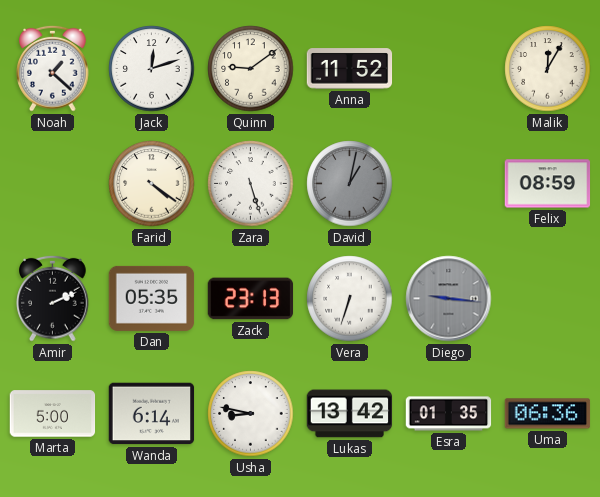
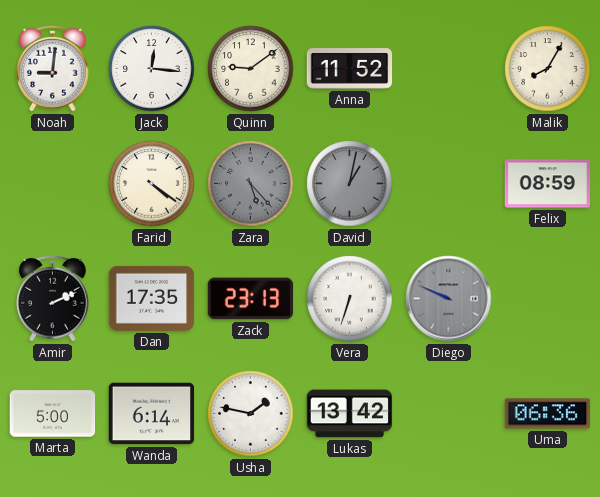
Noah: 1:22 -> 9:01 (53, 68)
Jack: 12:12 -> 12:16 (152, 69)
Malik: 12:05 -> 8:05 (548, 69)
Zara: 5:27 -> 5:23 (251, 184)
Zara dial: white -> grey (251, 184)
Dan: 05:35 -> 17:35 (152, 298)
Diego: 9:16 -> 9:49 (449, 299)
Usha: 8:47 -> 1:47 (251, 414)
Esra: 01:35 -> none (449, 414)
